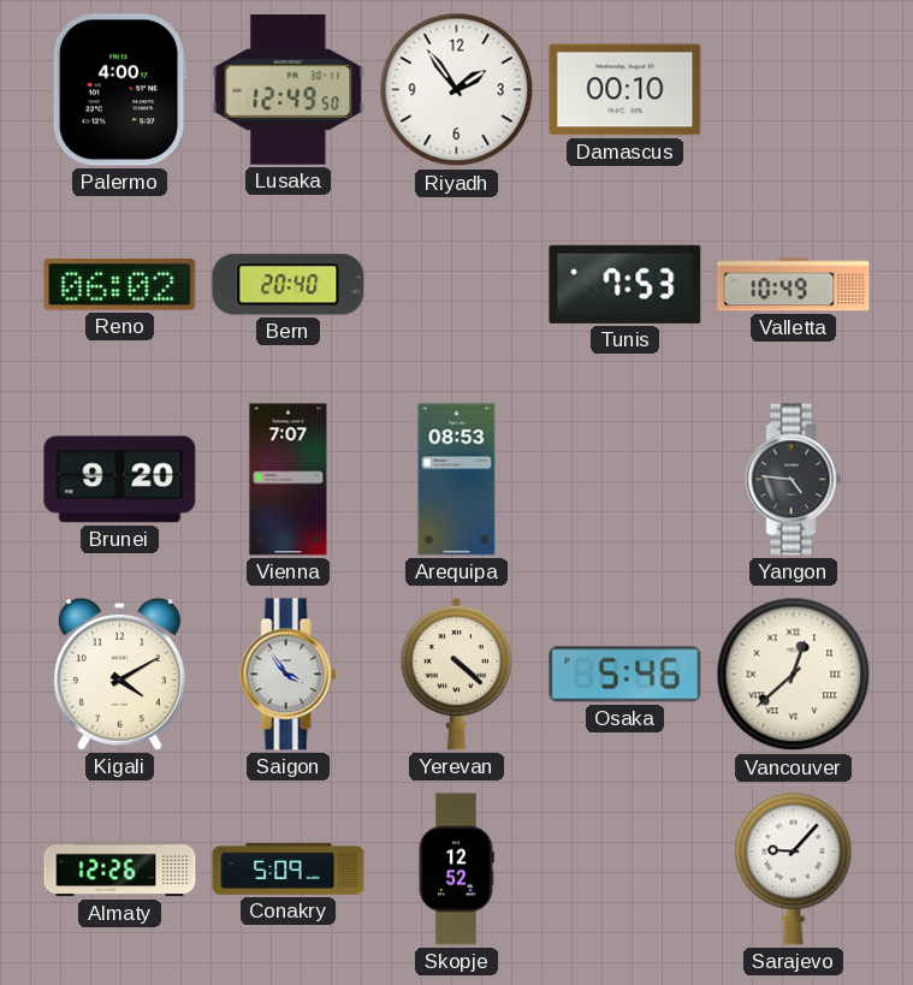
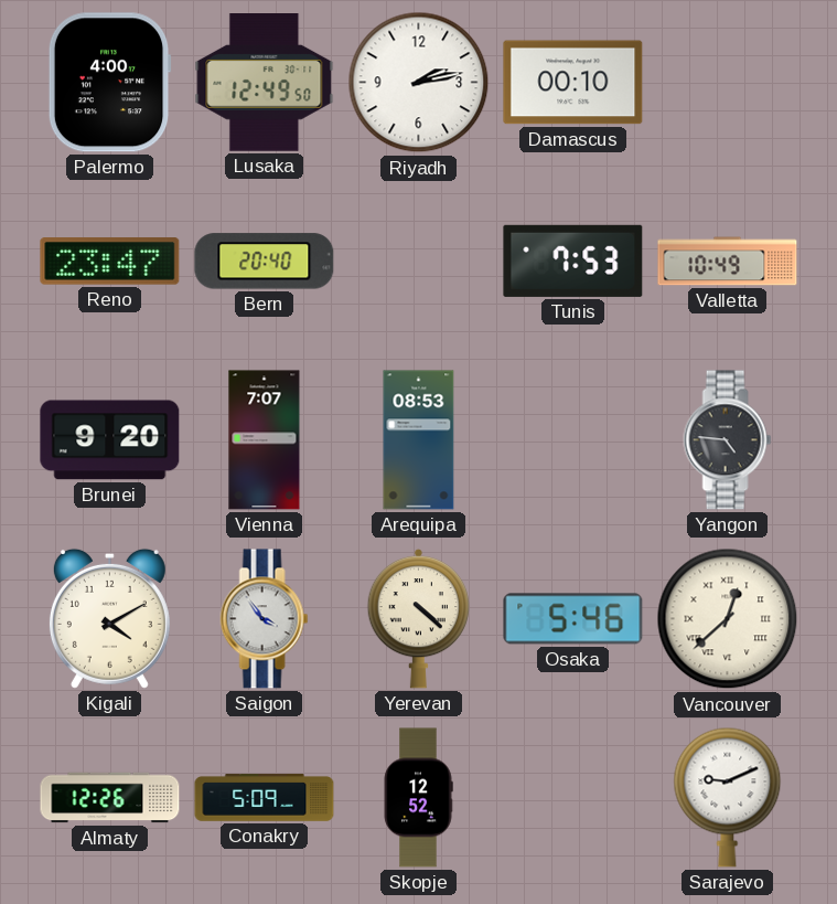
Riyadh: 1:54 -> 2:13 (419, 83)
Reno: 06:02 -> 23:47 (110, 262)
Sarajevo: 9:07 -> 9:11 (728, 797)
